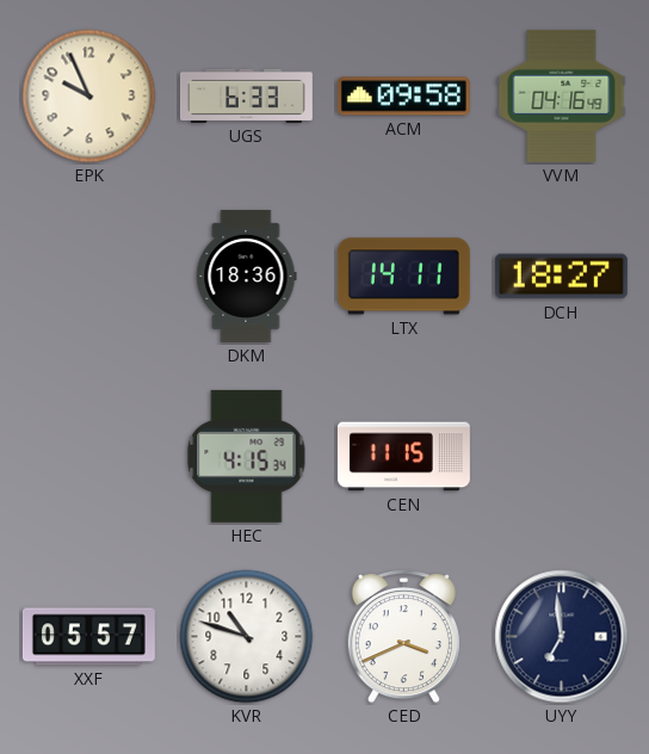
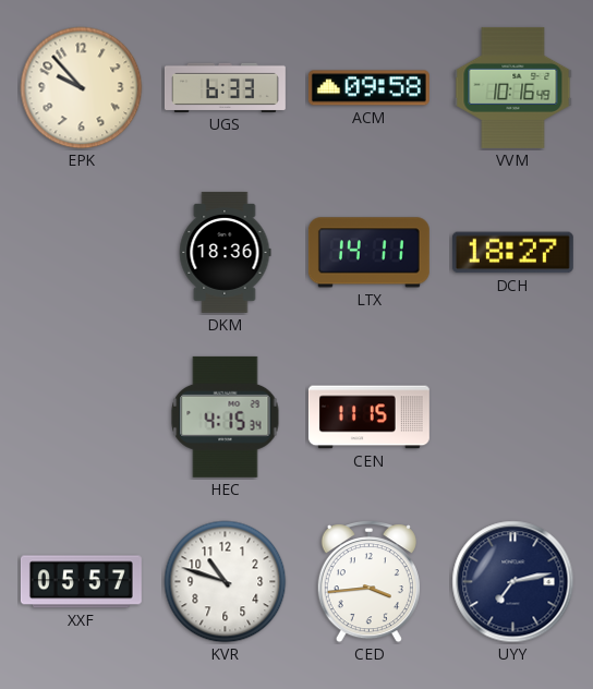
EPK: 9:56 -> 9:53 (82, 88)
VVM: 04:16 -> 10:16 (513, 87)
CED: 3:41 -> 3:44 (368, 582)
UYY: 6:59 -> 7:13 (513, 582)
